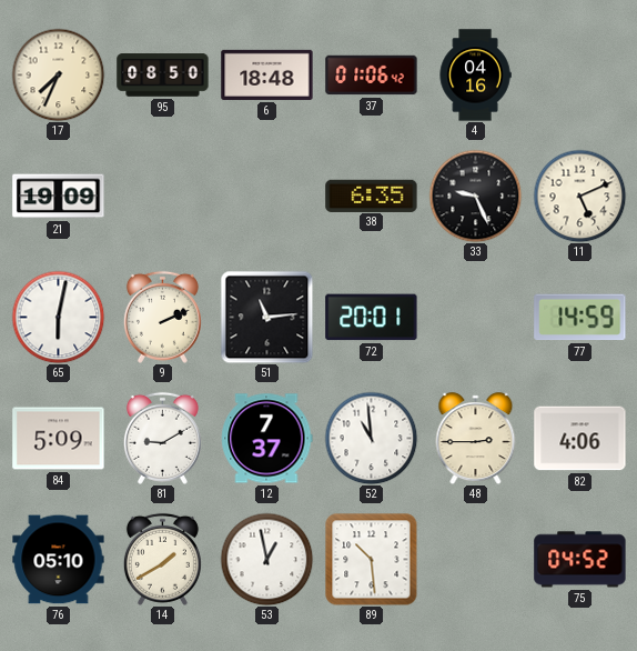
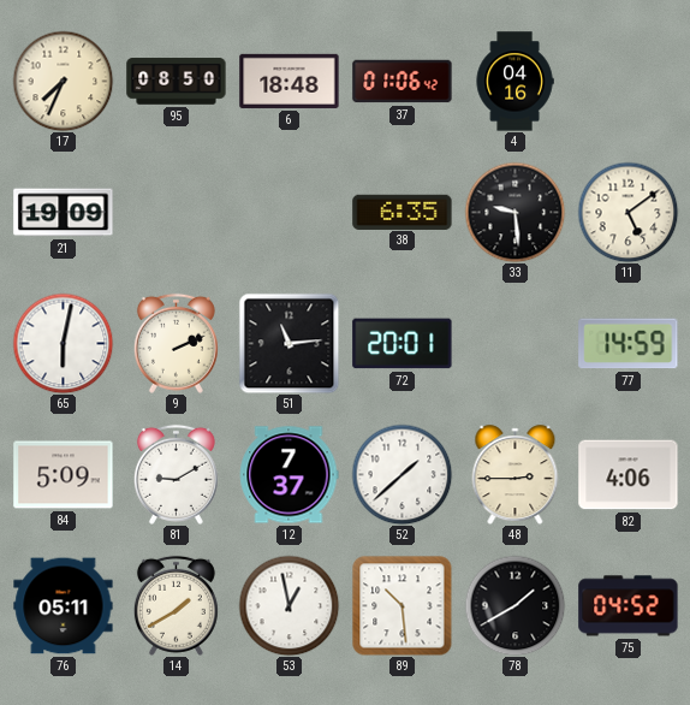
33: 9:26 -> 9:29 (514, 212)
11: 5:11 -> 5:09 (627, 212)
52: 10:59 -> 1:38 (401, 474)
76: 05:10 -> 05:11 (64, 606)
78: none -> 1:40 (514, 605)
